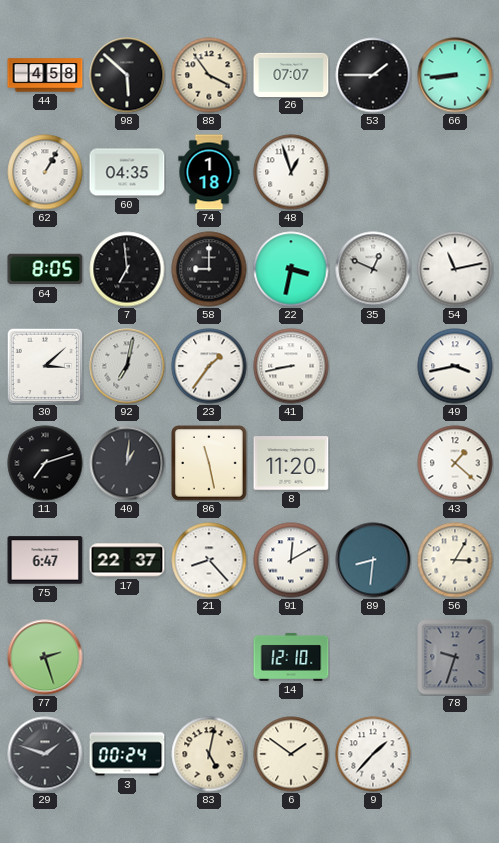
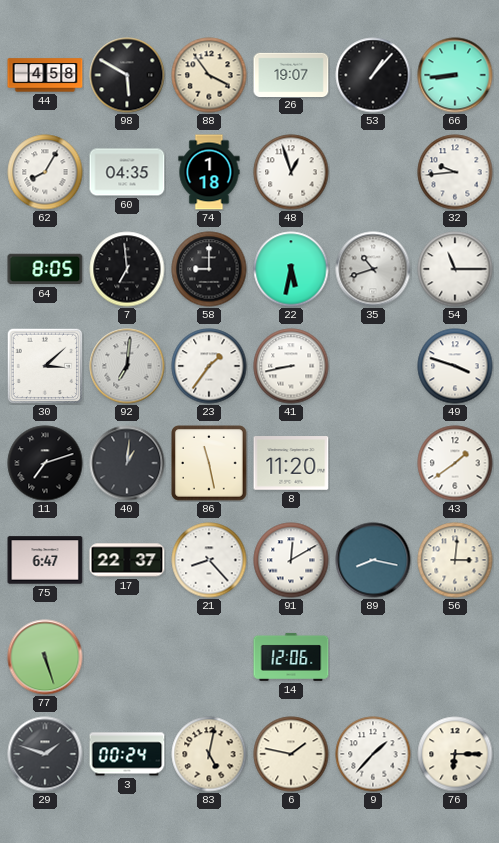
98: 5:52 -> 5:50 (127, 75)
26: 07:07 -> 19:07 (291, 74)
53: 1:45 -> 1:07 (373, 75)
62: 1:05 -> 8:05 (45, 172)
32: none -> 9:44 (455, 172)
22: 3:32 -> 5:32 (291, 269)
35: 12:49 -> 10:42 (373, 269)
54: 11:13 -> 11:15 (455, 269)
92: 7:02 -> 7:01 (127, 366)
49: 3:43 -> 3:48 (455, 366)
43: 1:22 -> 1:39 (455, 463)
89: 8:31 -> 8:17 (373, 560)
56: 3:05 -> 3:01 (455, 560)
77: 2:27 -> 5:27 (45, 657)
14: 12:10 -> 12:06 (291, 657)
78: 9:33 -> none (455, 657)
6: 1:51 -> 1:47 (291, 754)
76: none -> 6:15 (455, 754)
